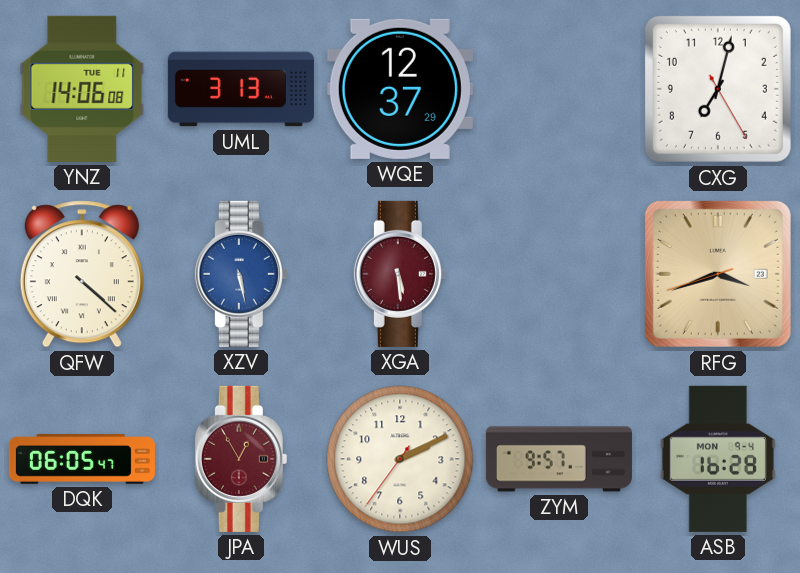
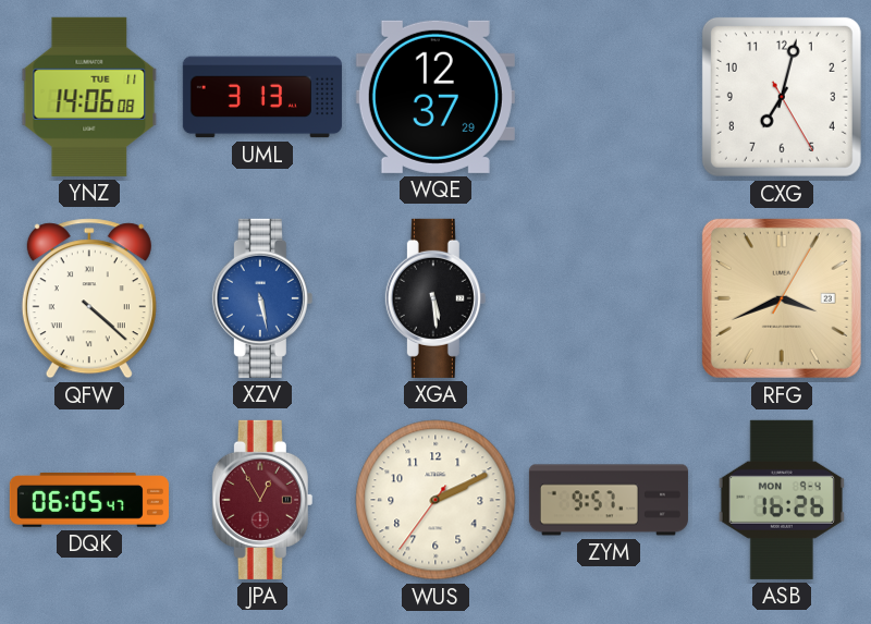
XGA dial: burgundy -> black (436, 298)
RFG: 3:41:42 -> 3:41:05 (782, 298)
ASB: 16:28 -> 16:26 (782, 500)
